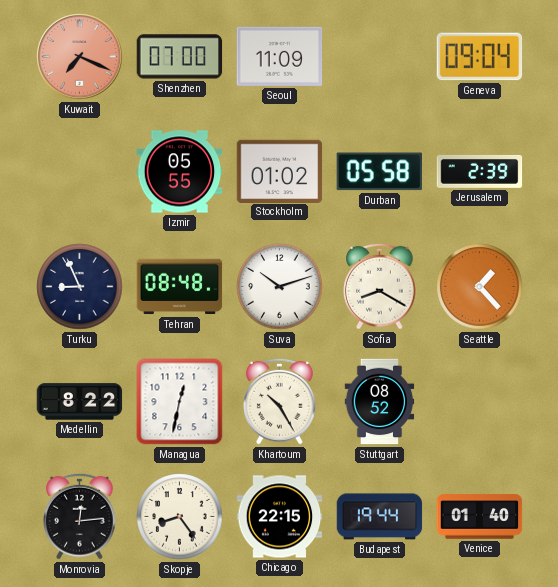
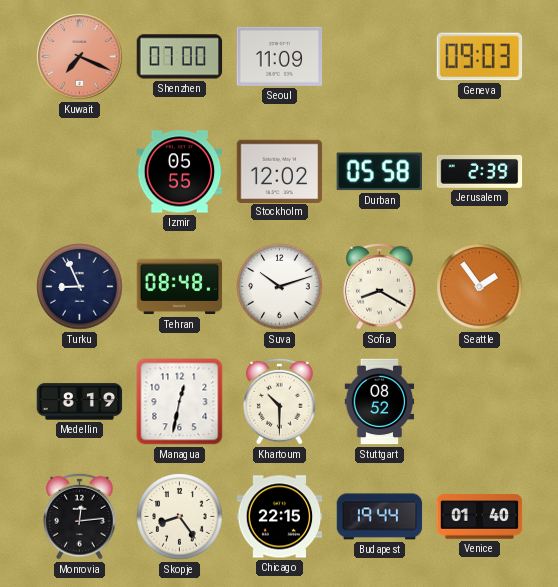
Geneva: 09:04 -> 09:03 (480, 57)
Stockholm: 01:02 -> 12:02 (280, 171)
Seattle: 1:23 -> 1:54 (480, 287)
Medellin: 8:22 -> 8:19 (80, 402)
Khartoum: 10:25 -> 10:30 (280, 401)
